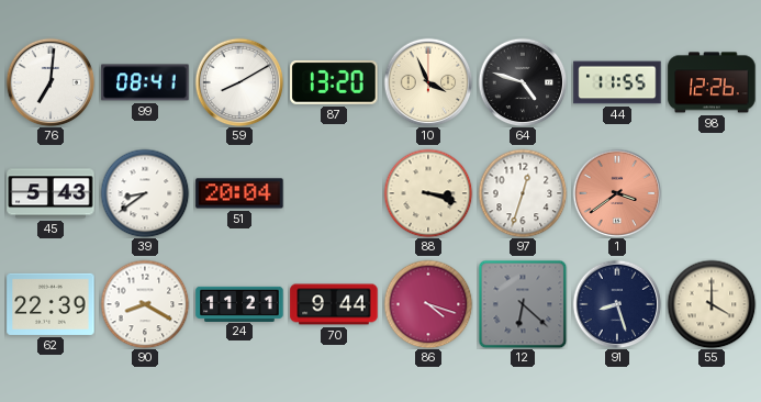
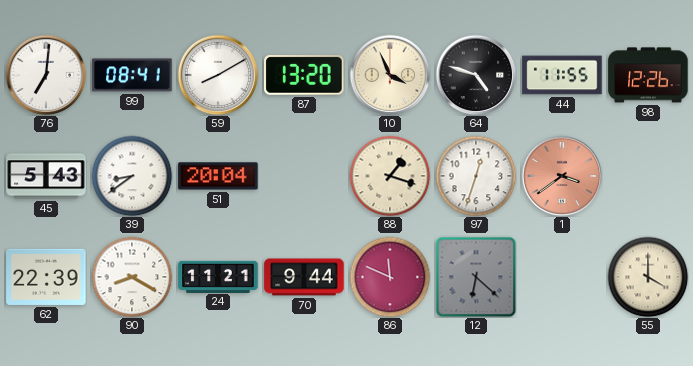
88: 3:18 -> 1:18 (390, 176)
86: 4:18 -> 11:49 (390, 277)
91: 8:27 -> none (617, 304)
